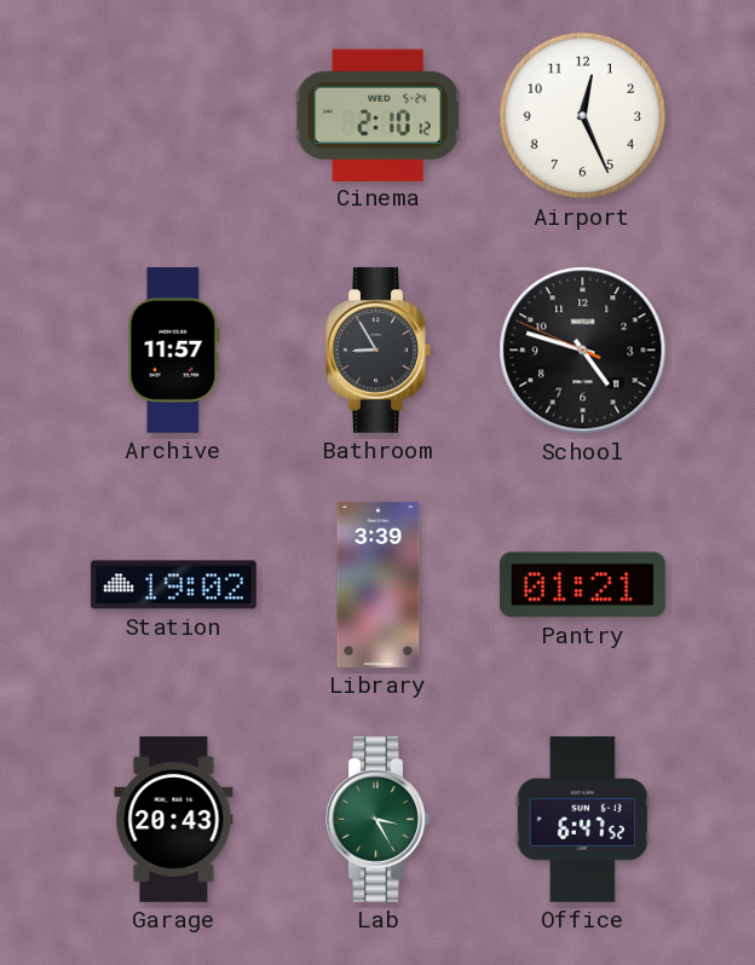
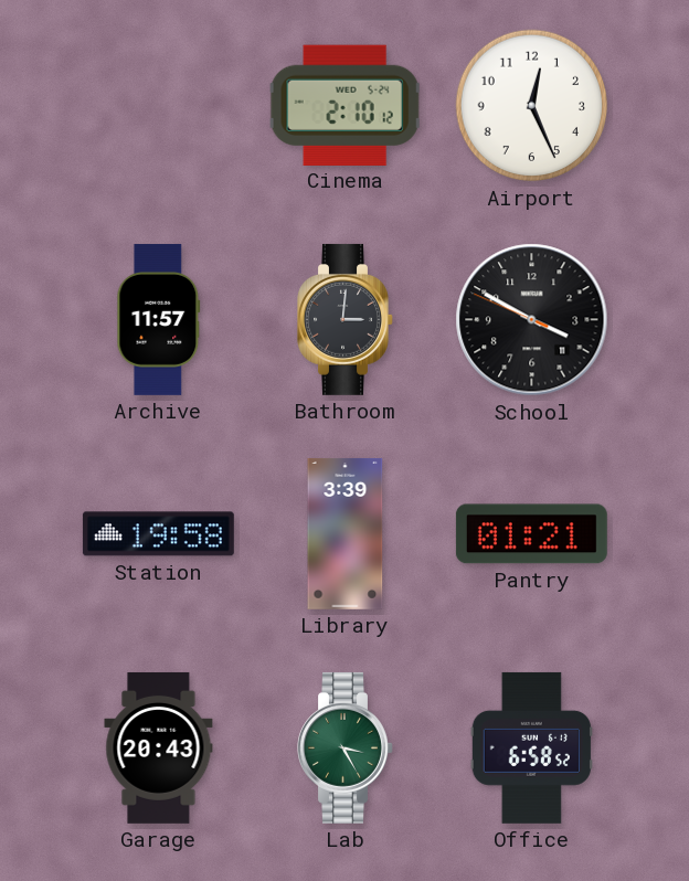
Bathroom: 8:55 -> 3:01 (346, 319)
School: 4:47 -> 3:49 (532, 320)
Station: 19:02 -> 19:58 (158, 534)
Office: 6:47 -> 6:58 (531, 747)
